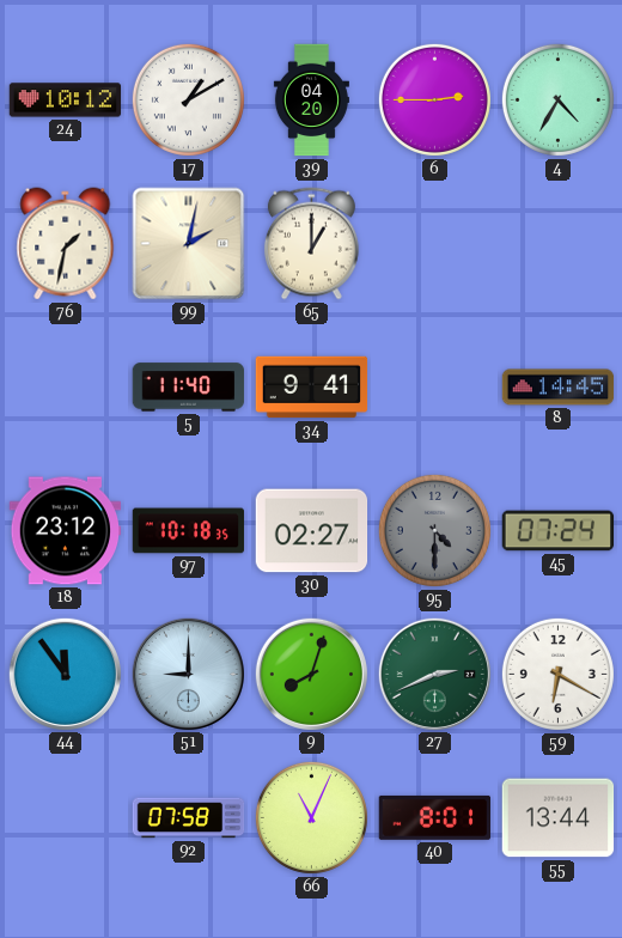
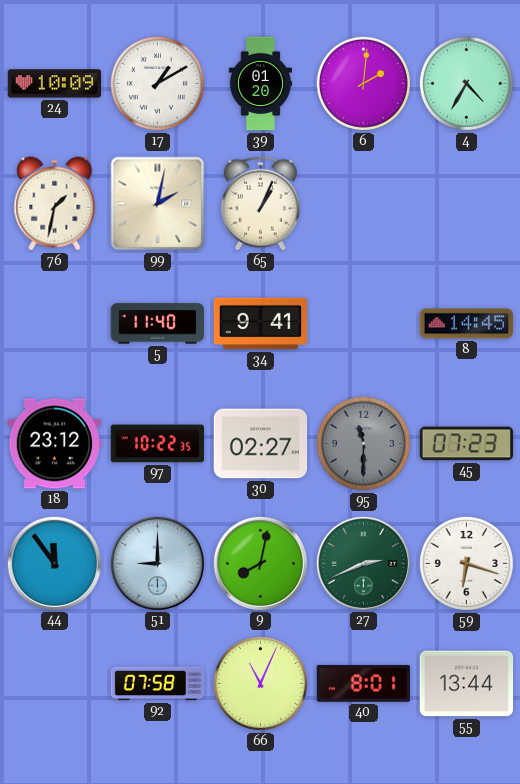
24: 10:12 -> 10:09 (55, 84)
39: 04:20 -> 01:20 (260, 84)
6: 2:45 -> 2:01 (363, 83)
65: 1:00 -> 1:04 (260, 204)
97: 10:18 -> 10:22 (158, 444)
95: 4:30 -> 11:30 (363, 443)
45: 07:24 -> 07:23 (467, 444)
9: 8:03 -> 8:02 (260, 563)
59: 6:20 -> 6:18 (466, 563)
